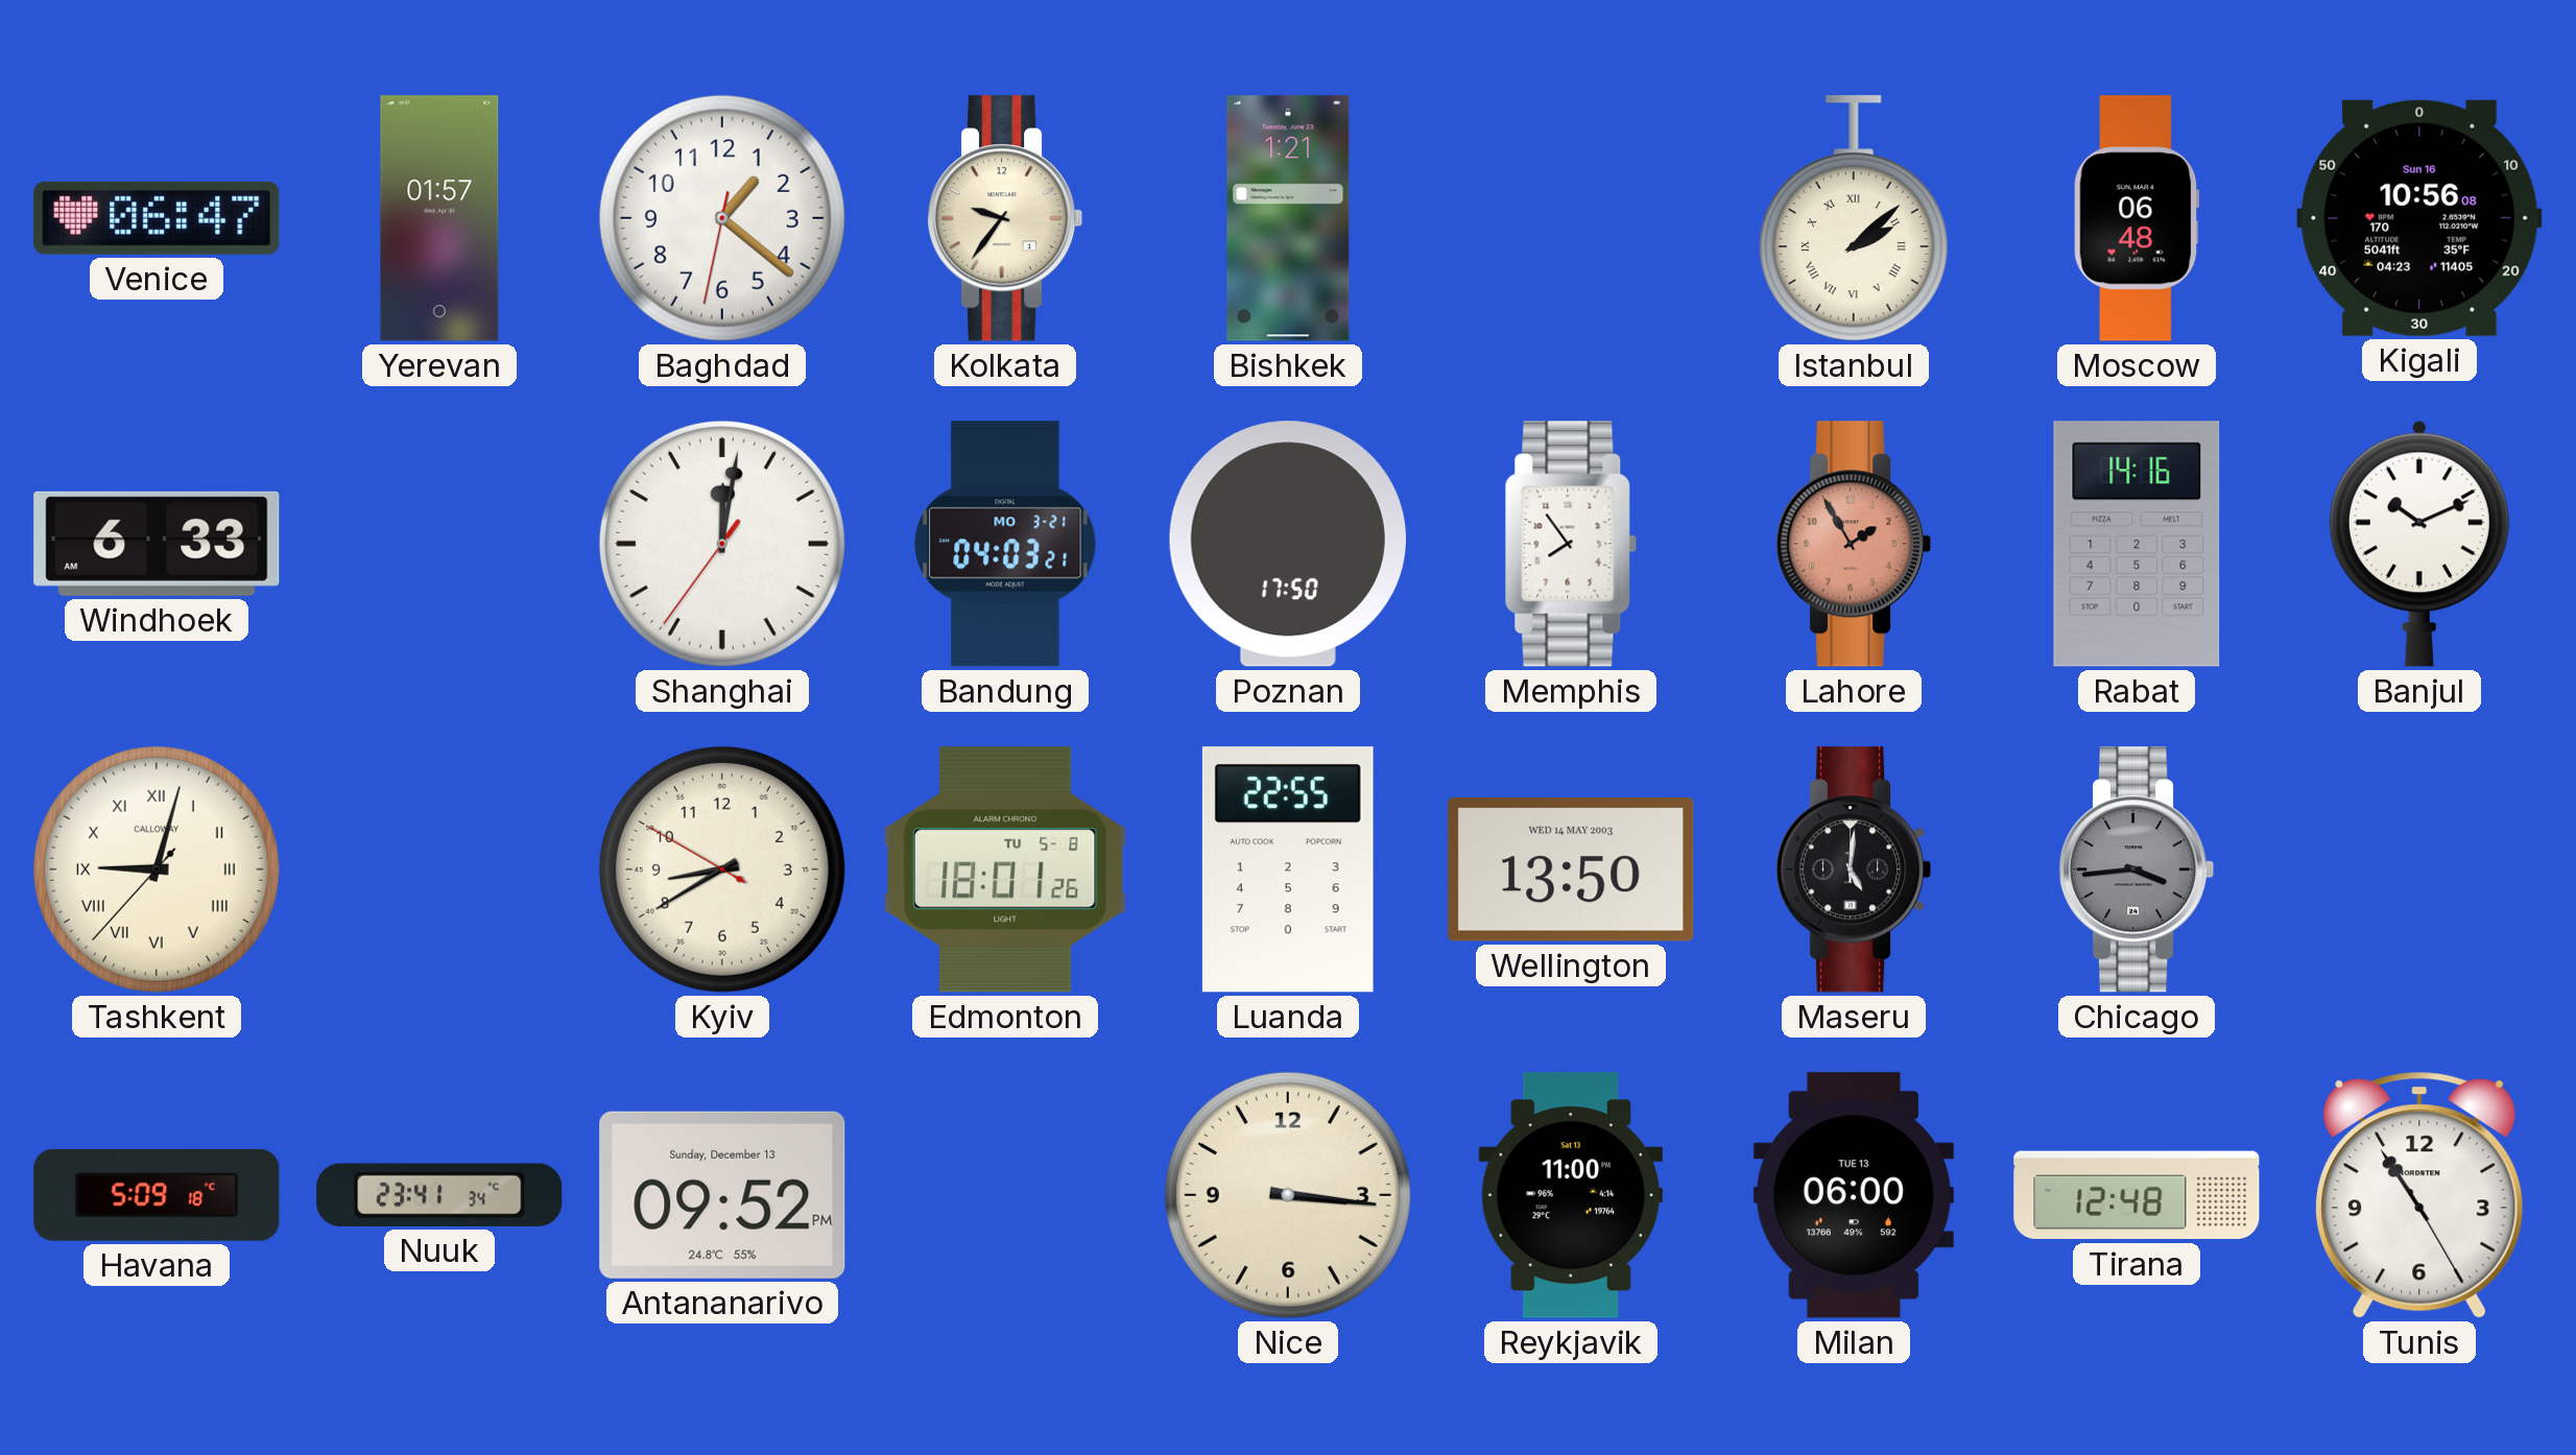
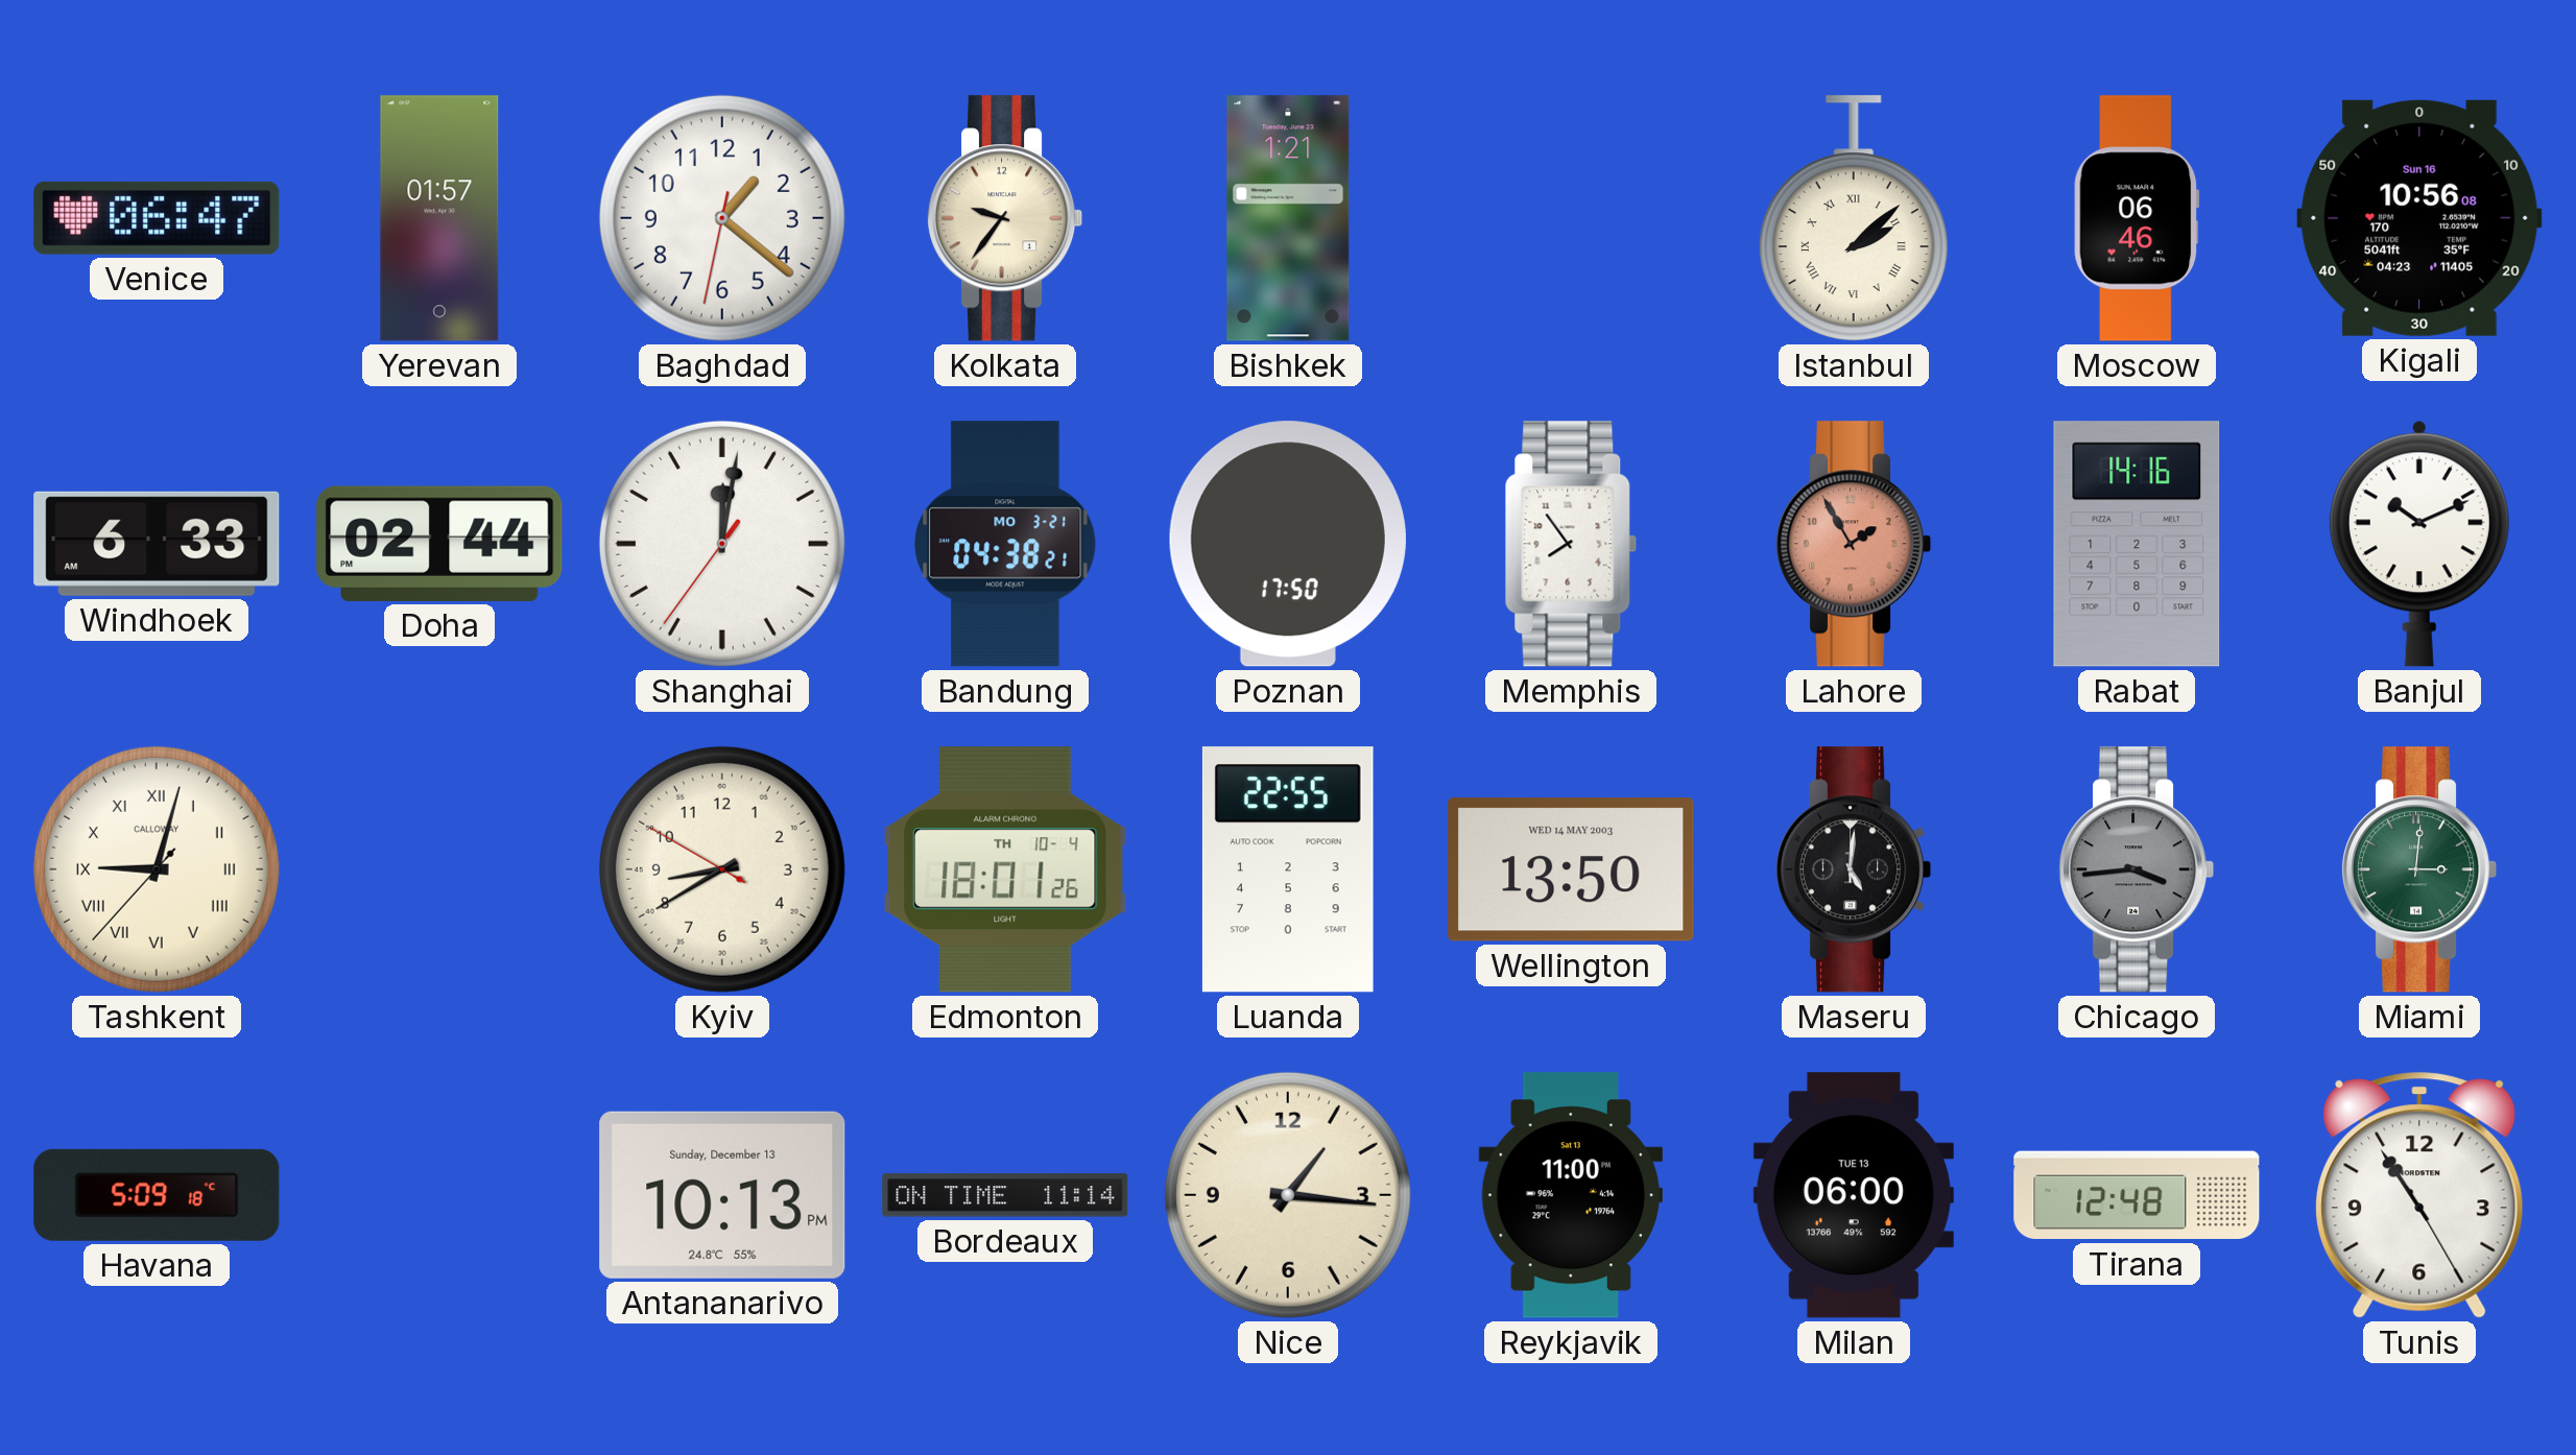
Moscow: 06:48 -> 06:46 (2137, 218)
Doha: none -> 02:44 (439, 544)
Bandung: 04:03 -> 04:38 (1005, 544)
Edmonton date: TU 5-8 -> TH 10-4 (1006, 869)
Miami: none -> 3:01 (2419, 869)
Nuuk: 23:41 -> none (439, 1195)
Antananarivo: 09:52 -> 10:13 (722, 1195)
Bordeaux: none -> 11:14 (1005, 1195)
Nice: 3:16 -> 1:16 (1288, 1195)
